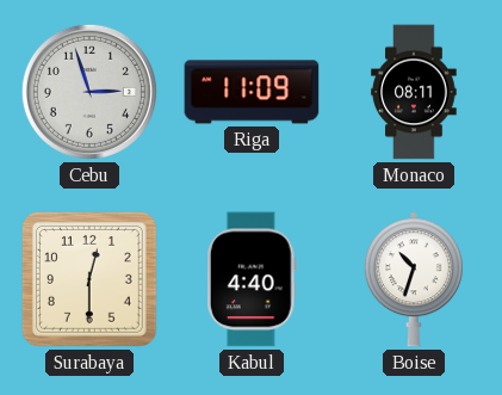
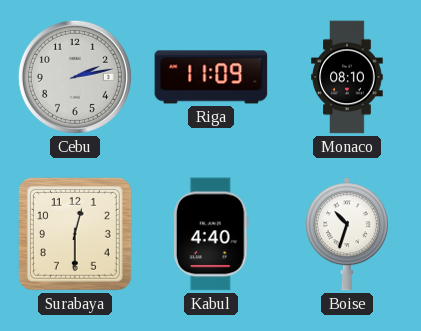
Cebu: 2:57 -> 2:13 (75, 77)
Monaco: 08:11 -> 08:10 (347, 77)
